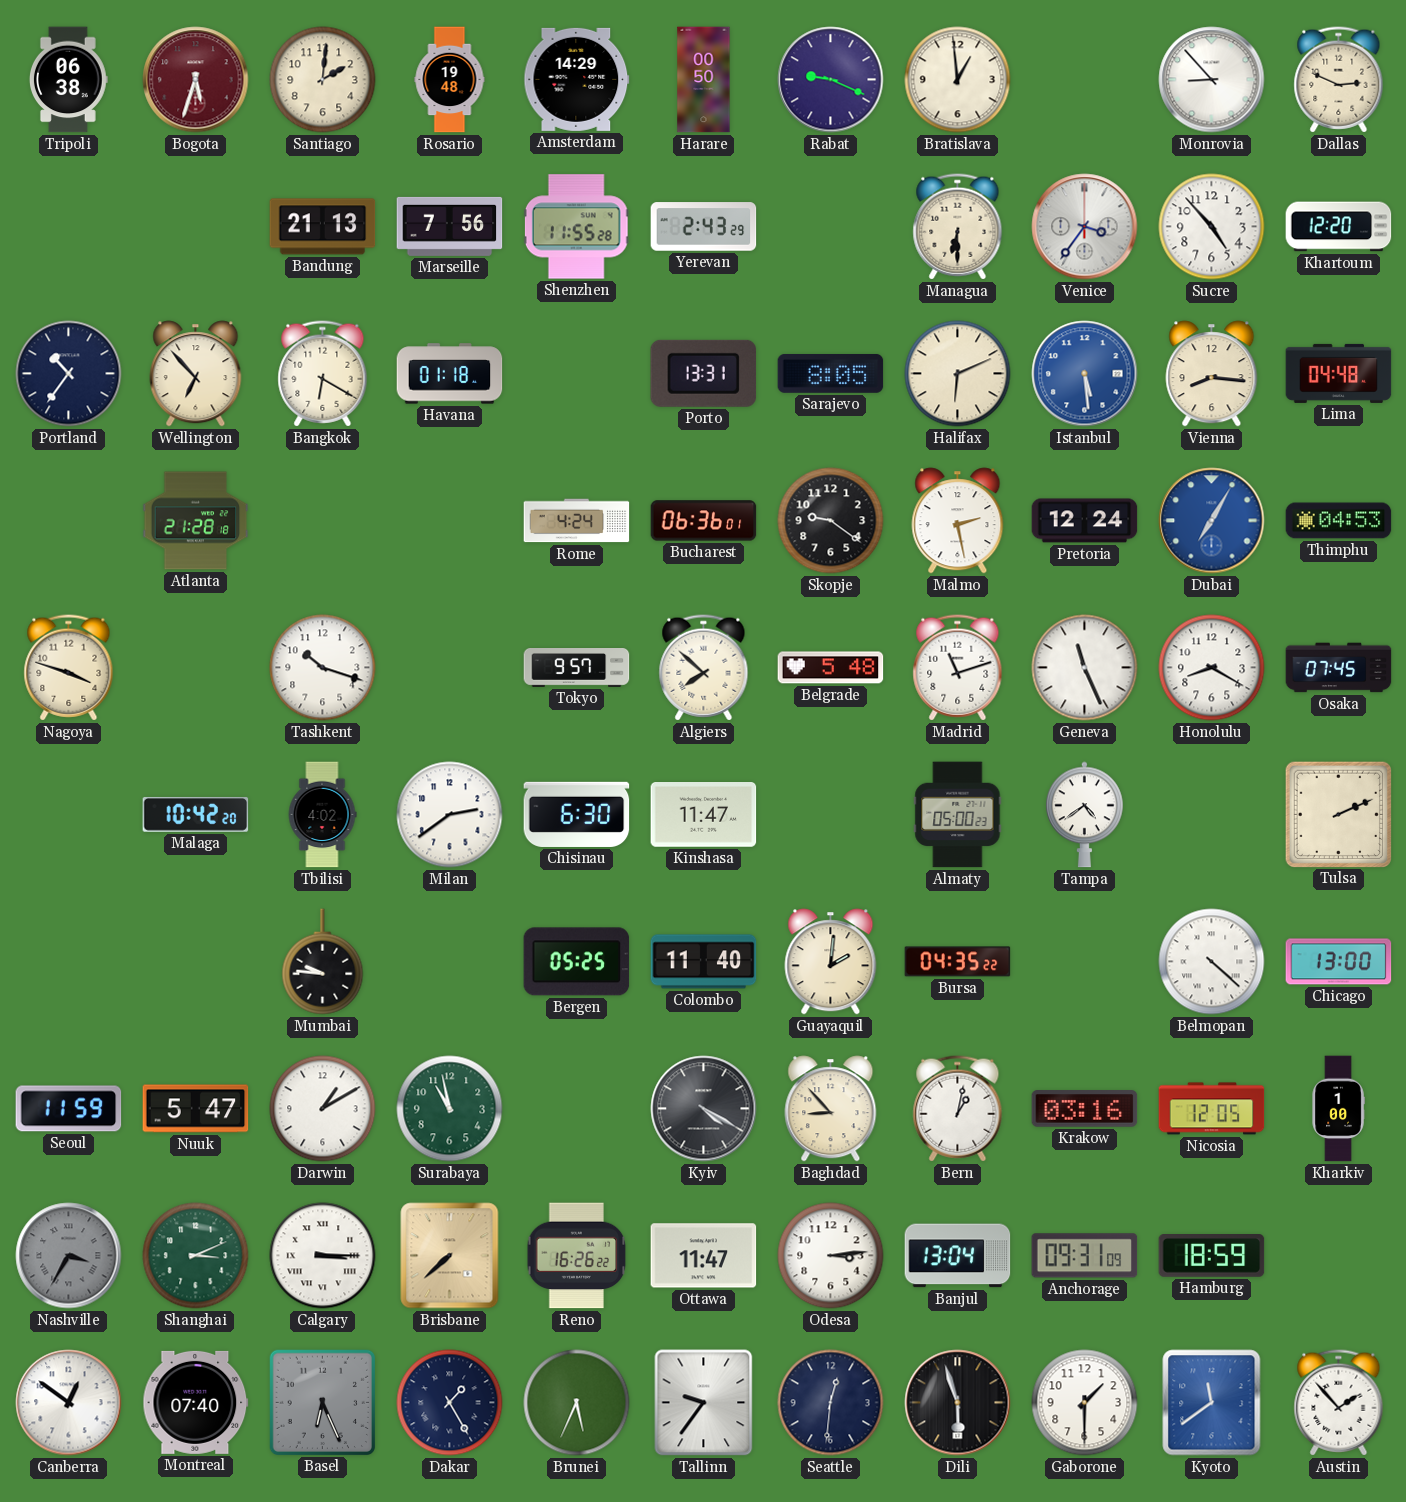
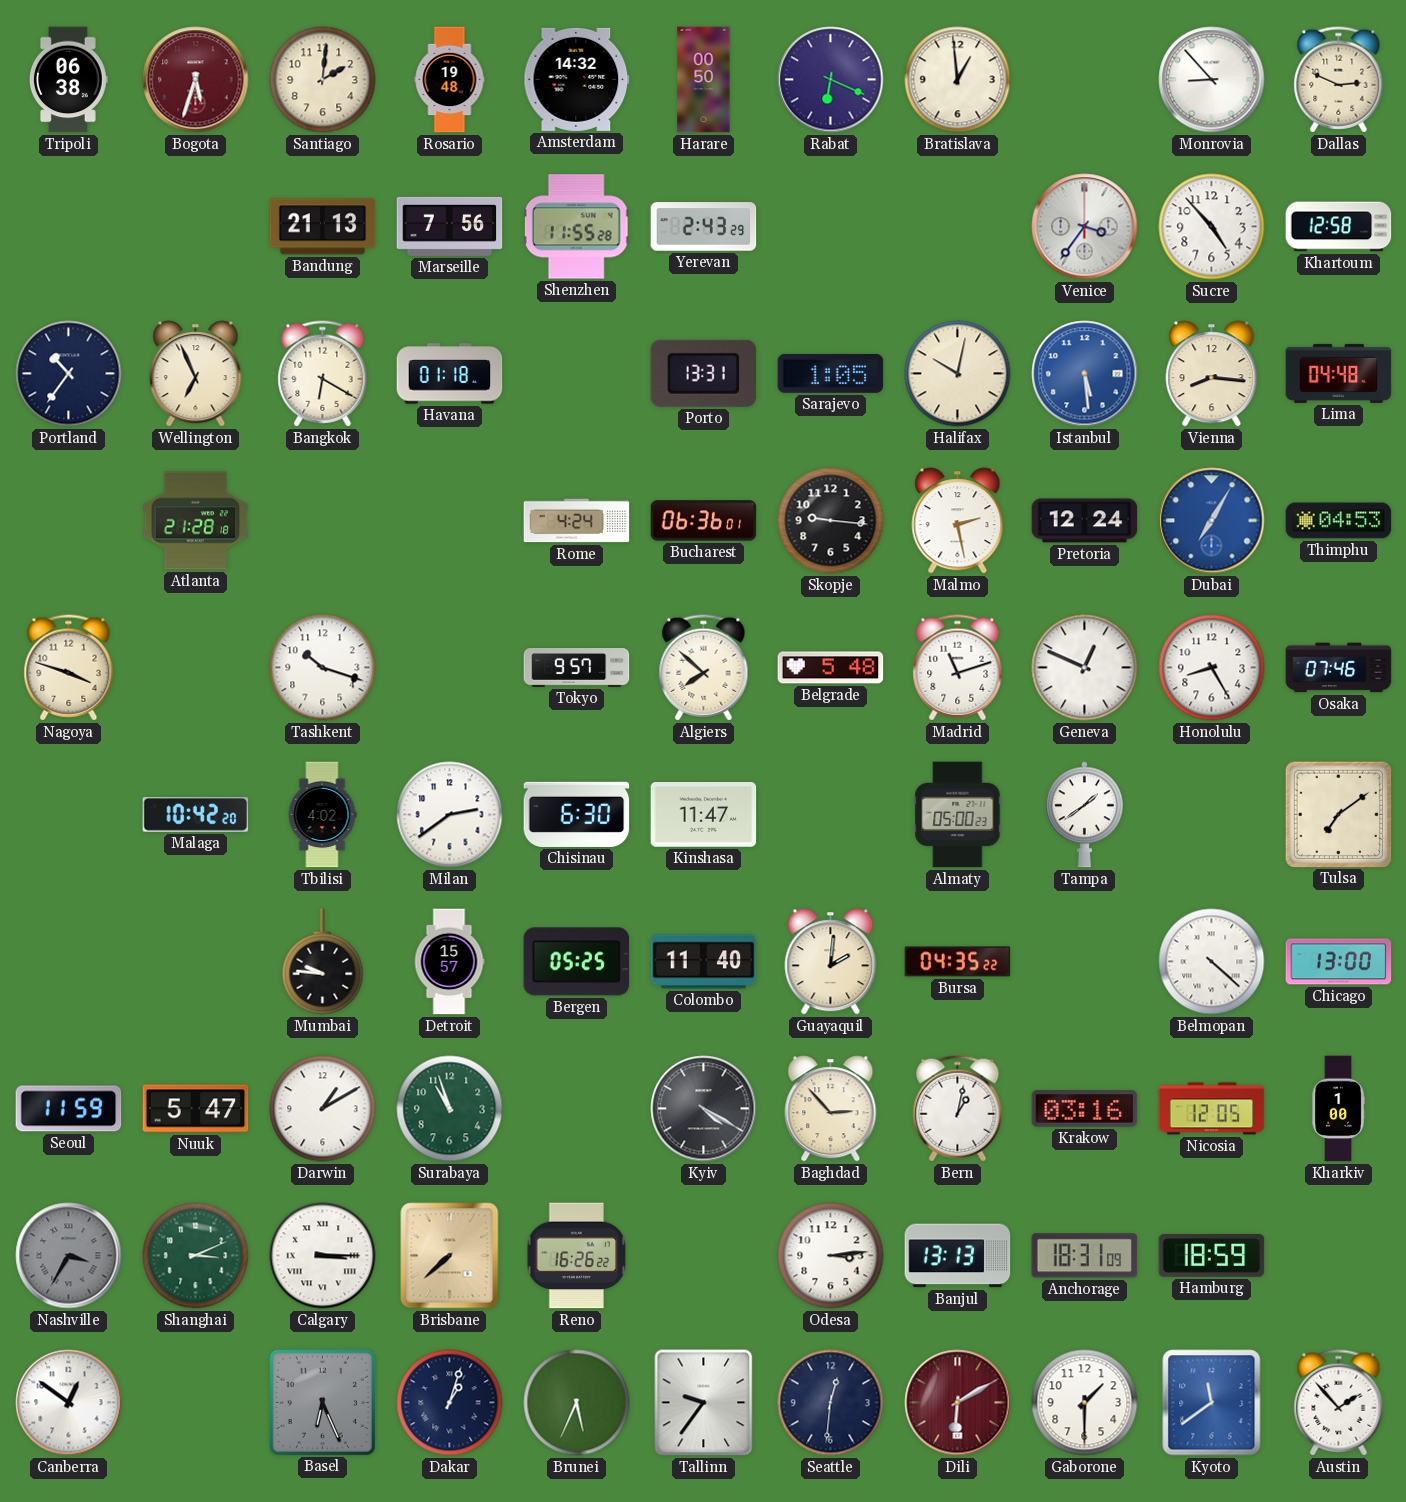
Amsterdam: 14:29 -> 14:32 (577, 79)
Rabat: 9:19 -> 6:19 (831, 80)
Managua: 6:30 -> none (958, 227)
Khartoum: 12:20 -> 12:58 (1339, 227)
Wellington: 6:53 -> 6:56 (196, 374)
Sarajevo: 8:05 -> 1:05 (831, 373)
Halifax: 6:11 -> 10:02 (958, 374)
Skopje: 9:21 -> 9:16 (831, 521)
Geneva: 11:26 -> 12:49 (1085, 668)
Honolulu: 8:20 -> 8:25 (1212, 668)
Osaka: 07:45 -> 07:46 (1339, 668)
Tampa: 4:39 -> 1:39 (1085, 815)
Tulsa: 2:11 -> 7:09 (1338, 814)
Detroit: none -> 15:57 (449, 962)
Surabaya: 10:58 -> 10:57 (450, 1109)
Baghdad: 8:53 -> 2:53 (831, 1109)
Ottawa: 11:47 -> none (704, 1256)
Banjul: 13:04 -> 13:13 (958, 1256)
Anchorage: 09:31 -> 18:31 (1085, 1256)
Montreal: 07:40 -> none (196, 1402)
Dakar: 1:25 -> 1:03 (450, 1403)
Dili: 5:57 -> 6:10 (958, 1403)
Dili dial: black -> burgundy (958, 1403)
